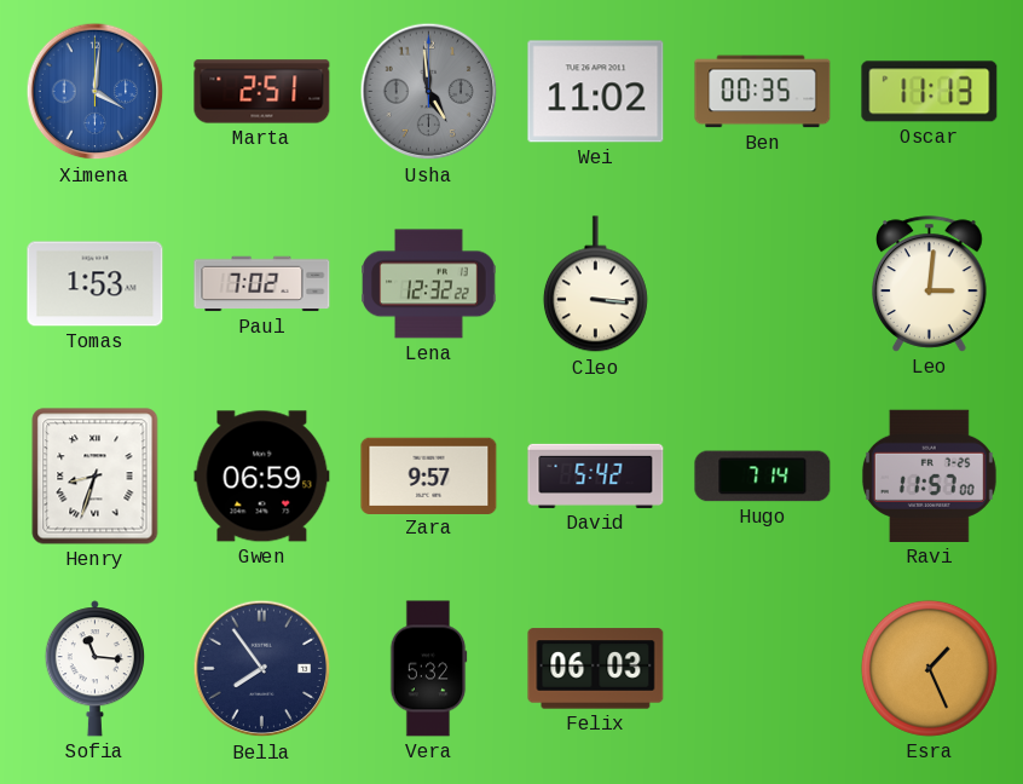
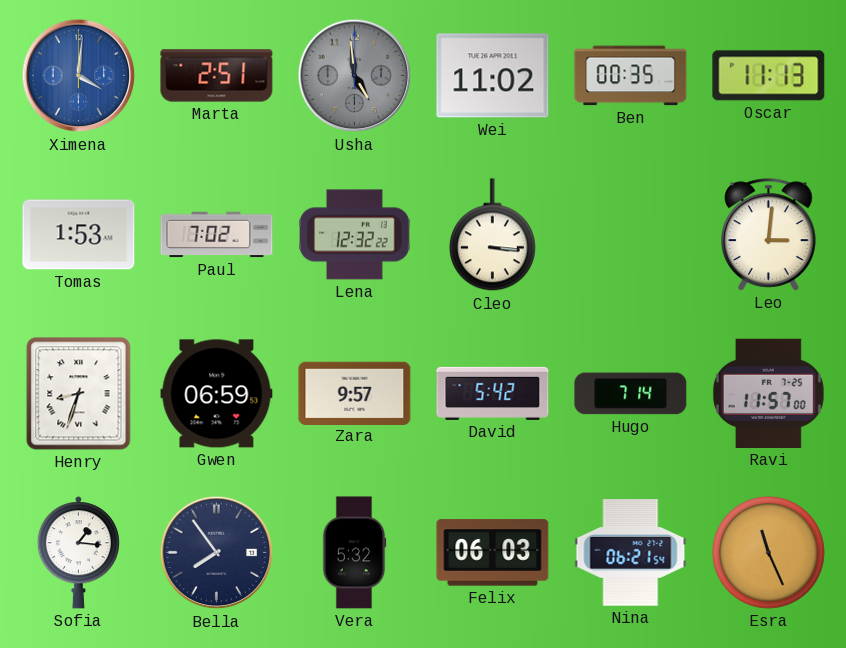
Sofia: 11:16 -> 1:16 (78, 553)
Nina: none -> 06:21 (631, 553)
Esra: 1:26 -> 11:26 (768, 552)
